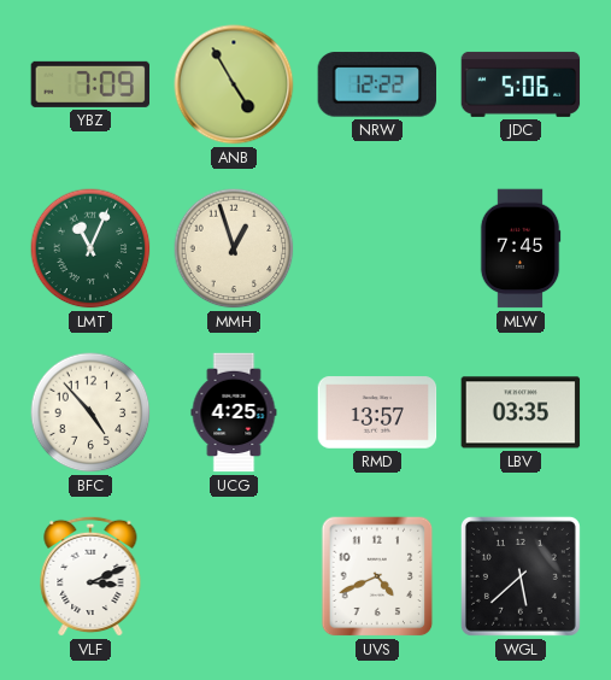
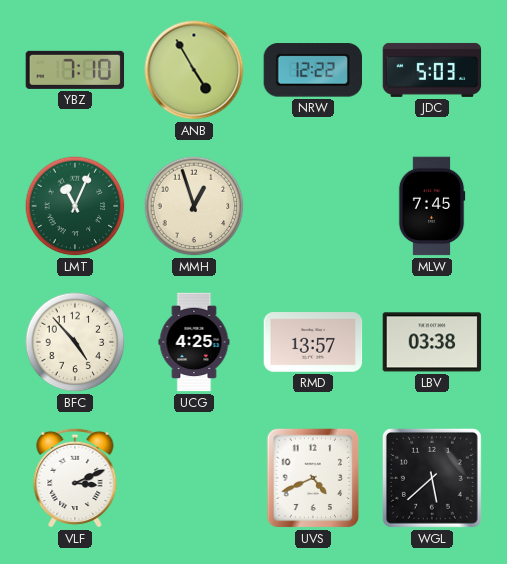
YBZ: 7:09 -> 7:10 (75, 70)
JDC: 5:06 -> 5:03 (432, 70)
LBV: 03:35 -> 03:38 (432, 342)
